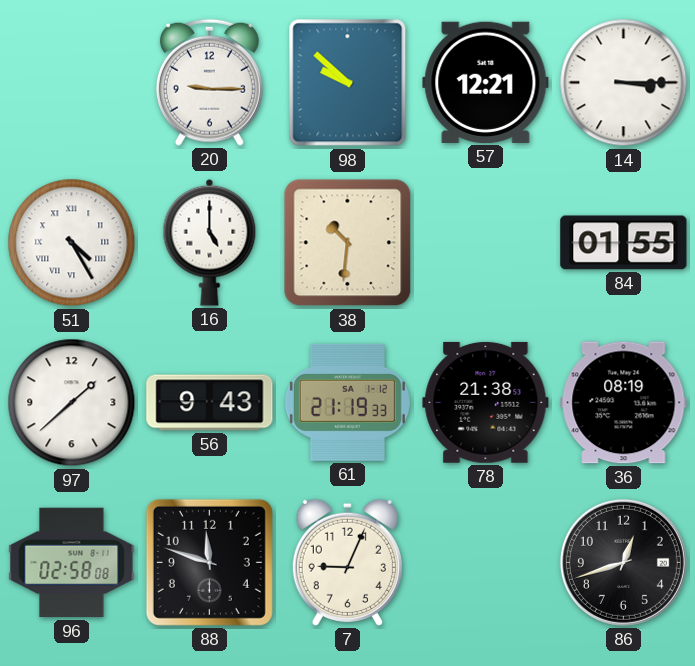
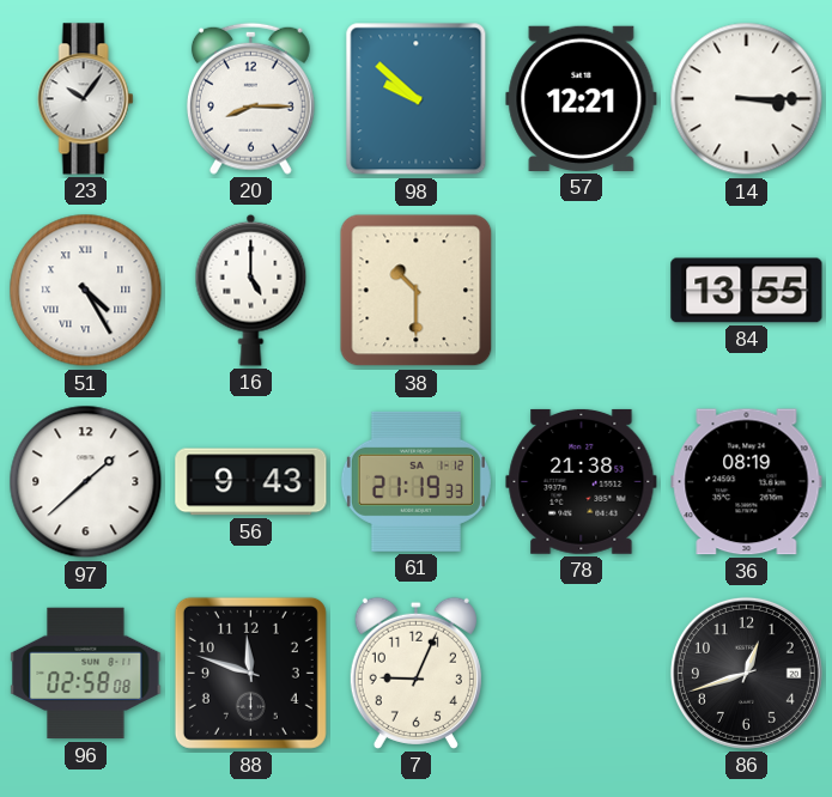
23: none -> 10:06 (86, 99)
20: 9:15 -> 8:15 (250, 98)
38: 10:31 -> 10:30 (417, 291)
84: 01:55 -> 13:55 (747, 291)
